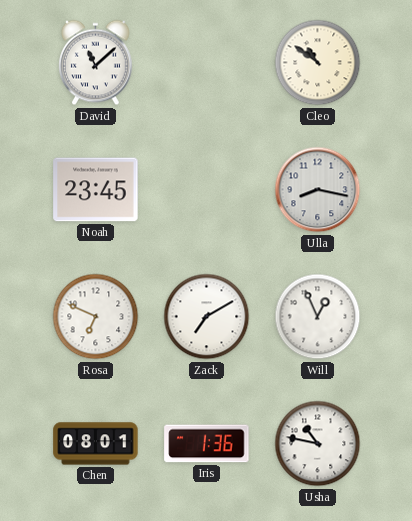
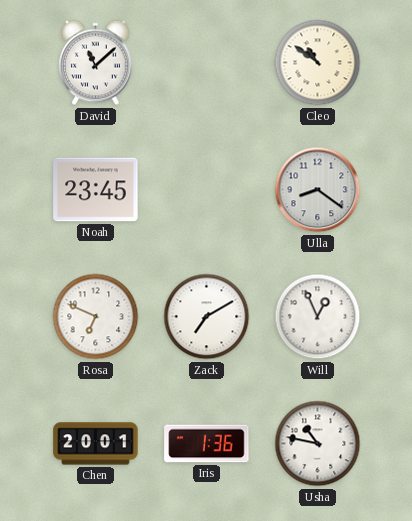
Ulla: 8:17 -> 8:21 (318, 190)
Chen: 08:01 -> 20:01 (96, 444)
